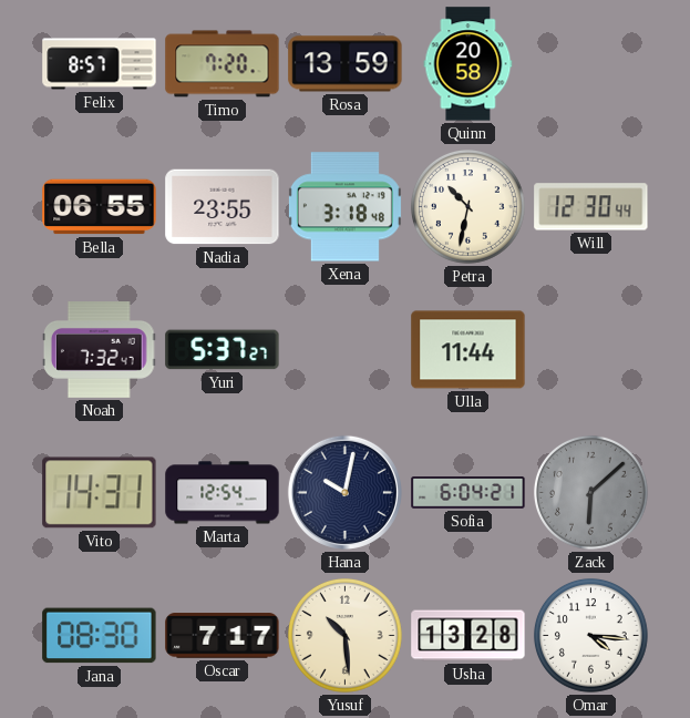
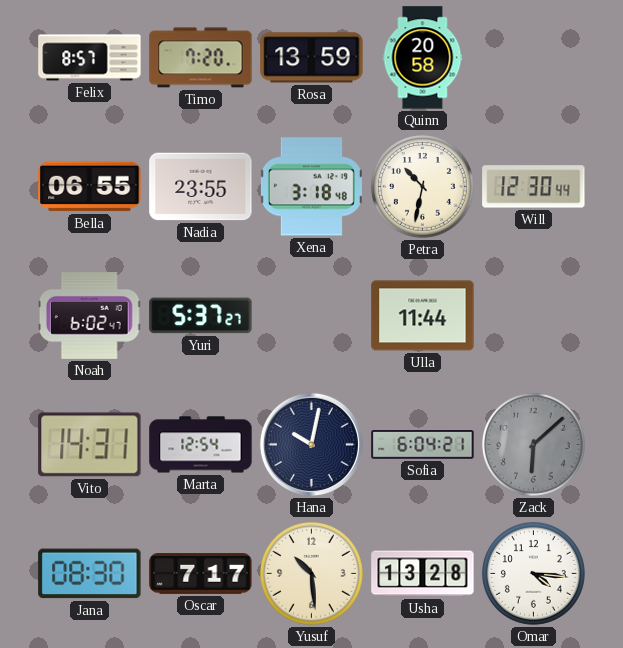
Noah: 7:32 -> 6:02 (89, 316)
